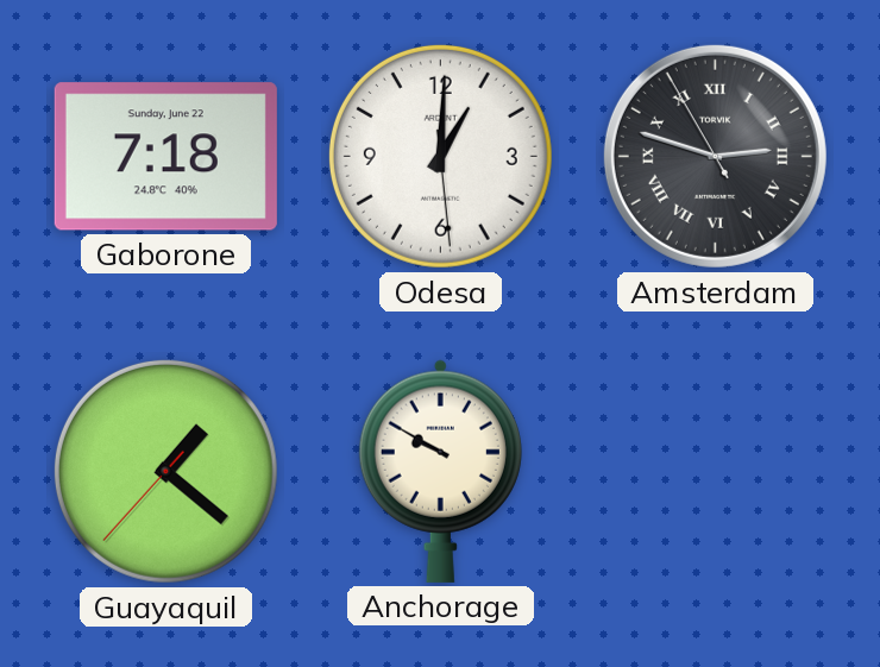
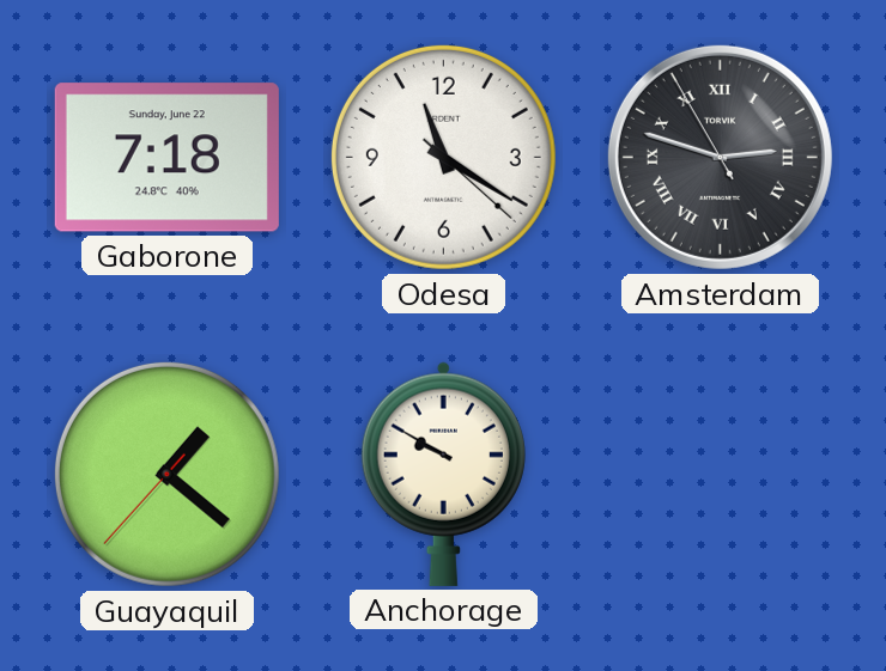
Odesa: 1:00 -> 11:20 (443, 157)
